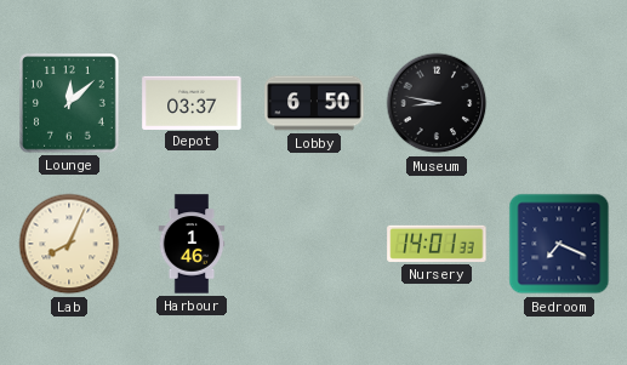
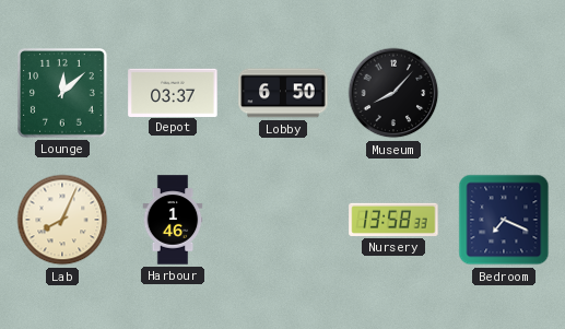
Museum: 8:47 -> 8:07 (393, 93)
Nursery: 14:01 -> 13:58 (393, 220)
